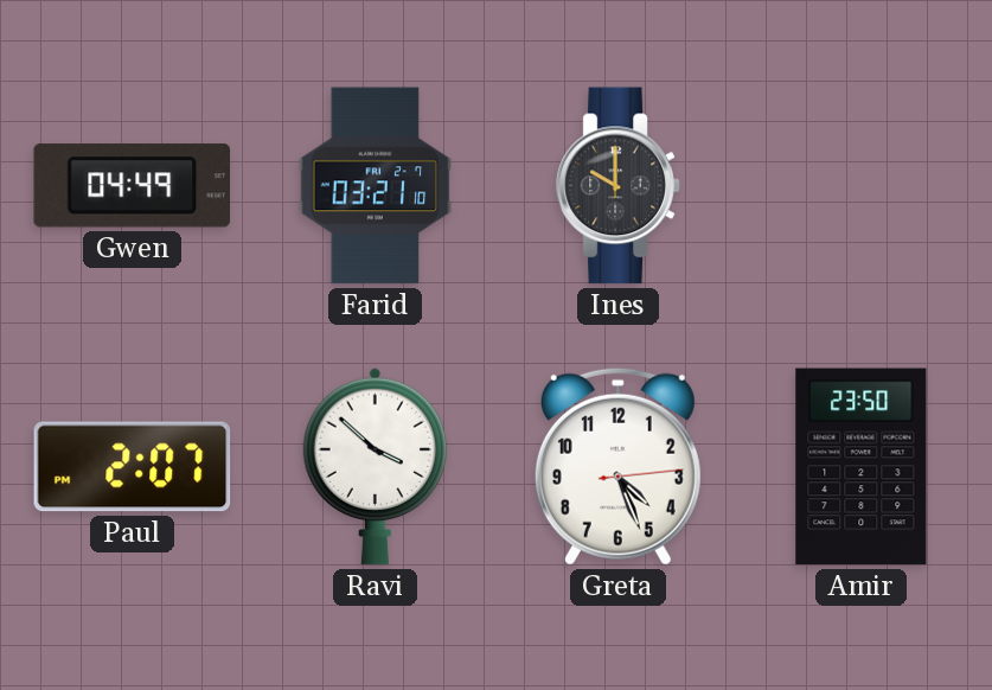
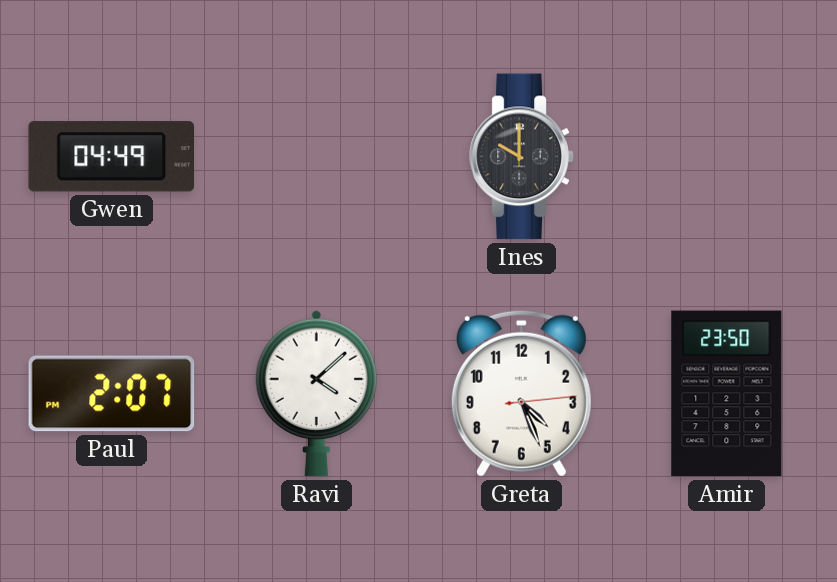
Farid: 03:21 -> none (376, 186)
Ravi: 3:52 -> 4:08 (317, 393)
